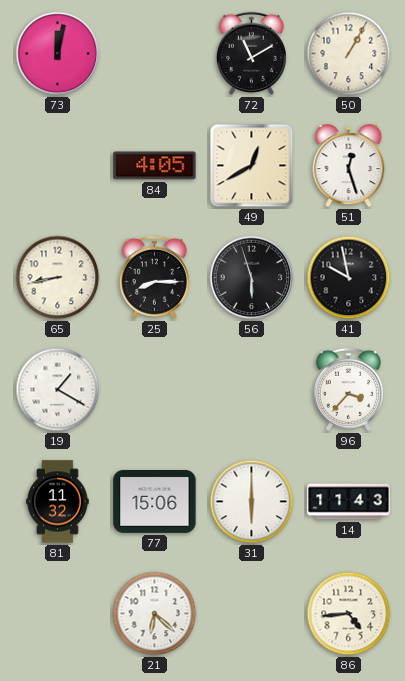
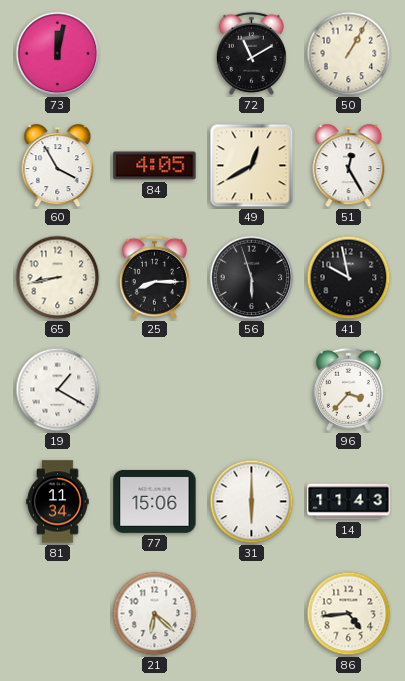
60: none -> 3:55 (58, 166)
51: 12:27 -> 12:25 (349, 166)
81: 11:32 -> 11:34 (58, 502)
